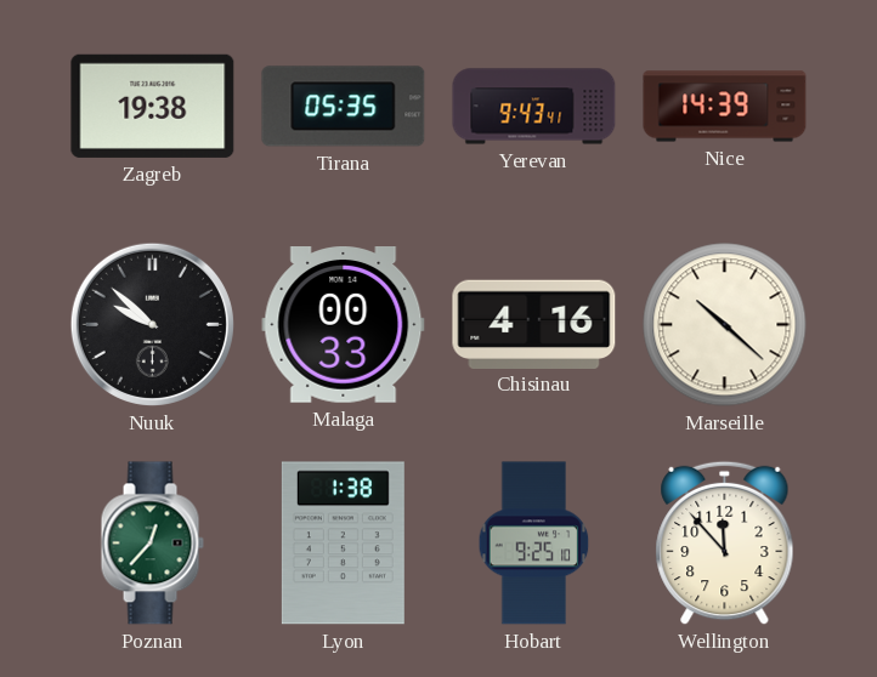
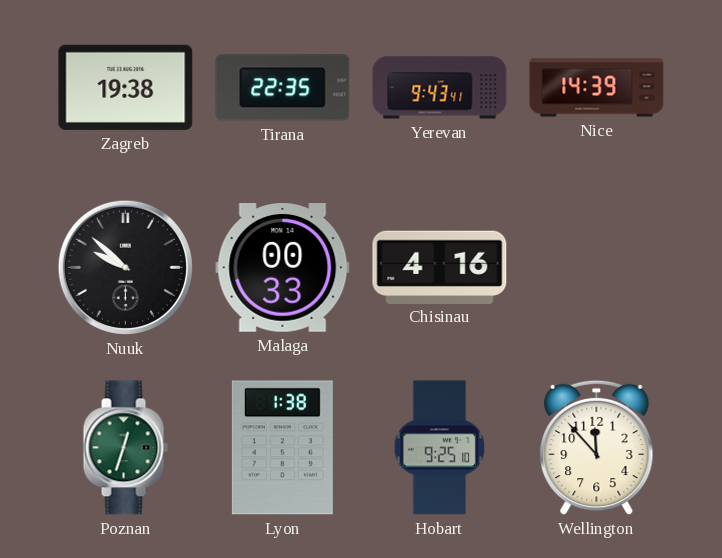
Tirana: 05:35 -> 22:35 (283, 88)
Marseille: 10:22 -> none (725, 325)
Poznan: 12:37 -> 12:33 (125, 448)
